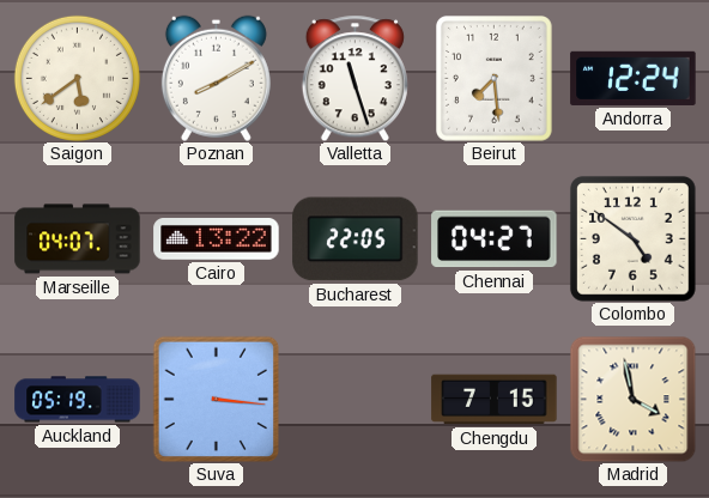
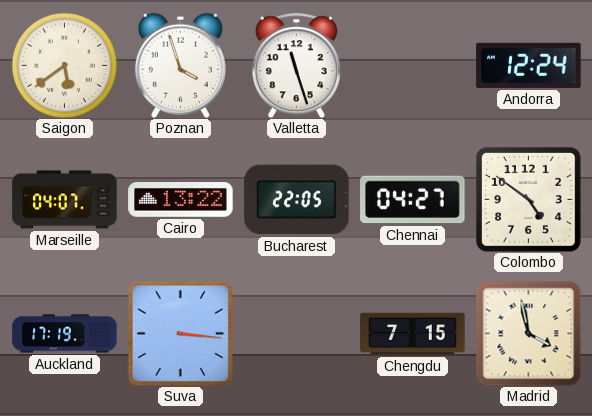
Poznan: 8:10 -> 3:57 (180, 65)
Beirut: 7:29 -> none (495, 79)
Auckland: 05:19 -> 17:19 (65, 334)
